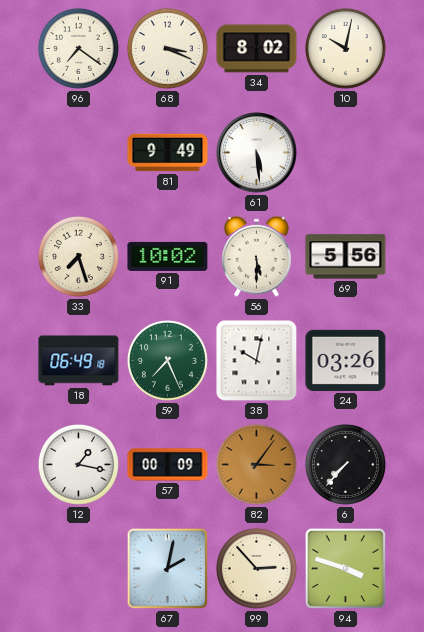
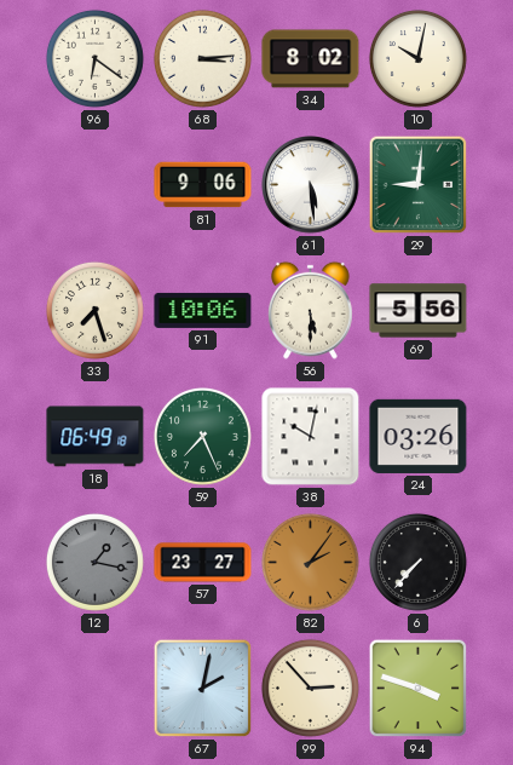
96: 7:21 -> 6:21 (94, 58)
68: 3:19 -> 3:14 (202, 58)
81: 9:49 -> 9:06 (203, 185)
29: none -> 9:01 (419, 185)
91: 10:02 -> 10:06 (203, 310)
12 dial: white -> grey (94, 562)
57: 00:09 -> 23:27 (203, 563)
82: 3:06 -> 2:06 (310, 562)
